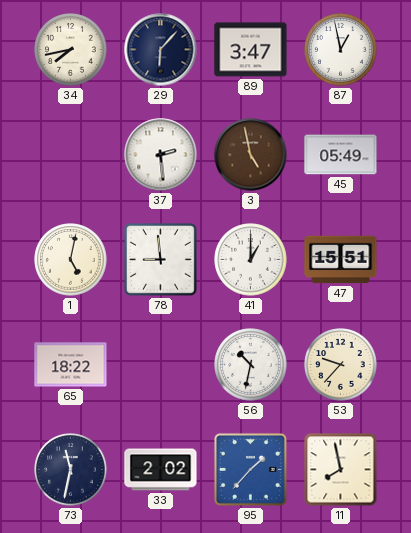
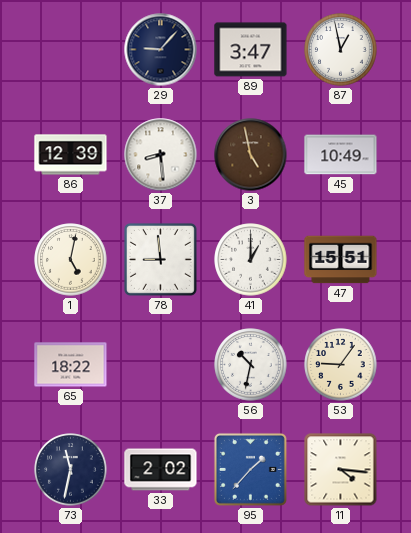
34: 7:43 -> none (71, 50)
29: 6:07 -> 9:07 (161, 50)
86: none -> 12:39 (71, 155)
37: 2:29 -> 8:29 (161, 155)
45: 05:49 -> 10:49 (341, 155)
53: 9:37 -> 9:06 (341, 365)
11: 7:58 -> 4:16 (341, 470)
